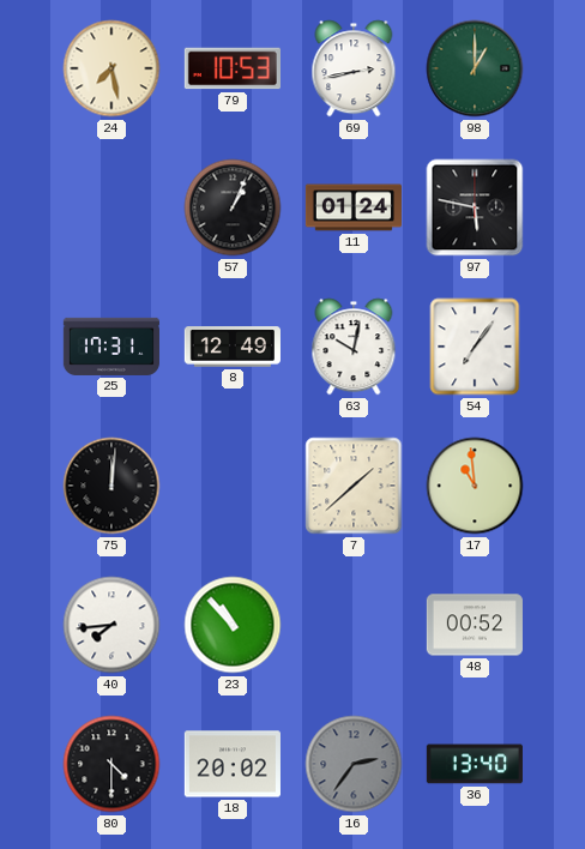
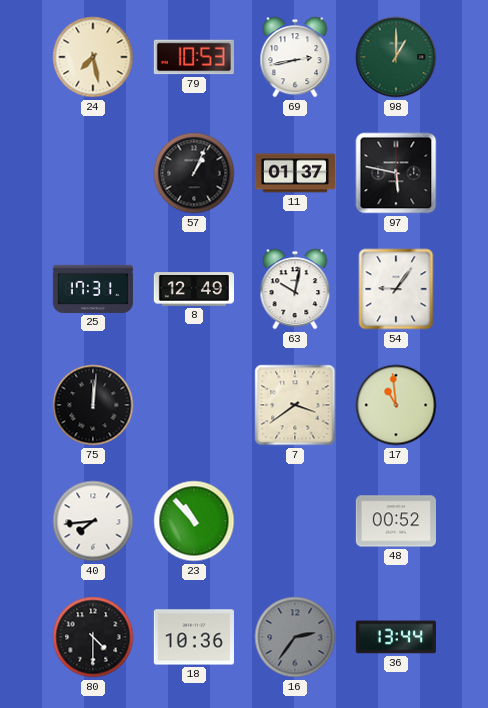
11: 01:24 -> 01:37 (294, 173)
54: 7:06 -> 9:06 (396, 289)
7: 1:38 -> 3:39 (295, 405)
18: 20:02 -> 10:36 (194, 637)
36: 13:40 -> 13:44 (396, 637)
